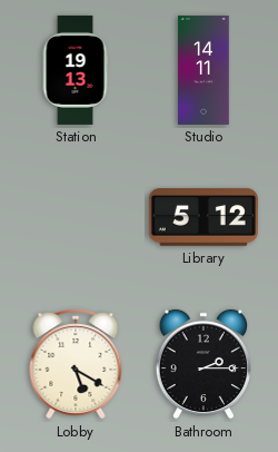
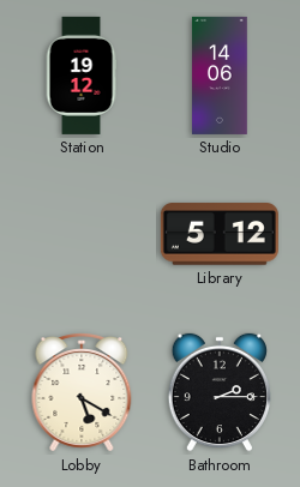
Station: 19:13 -> 19:12 (82, 76)
Studio: 14:11 -> 14:06 (220, 76)
